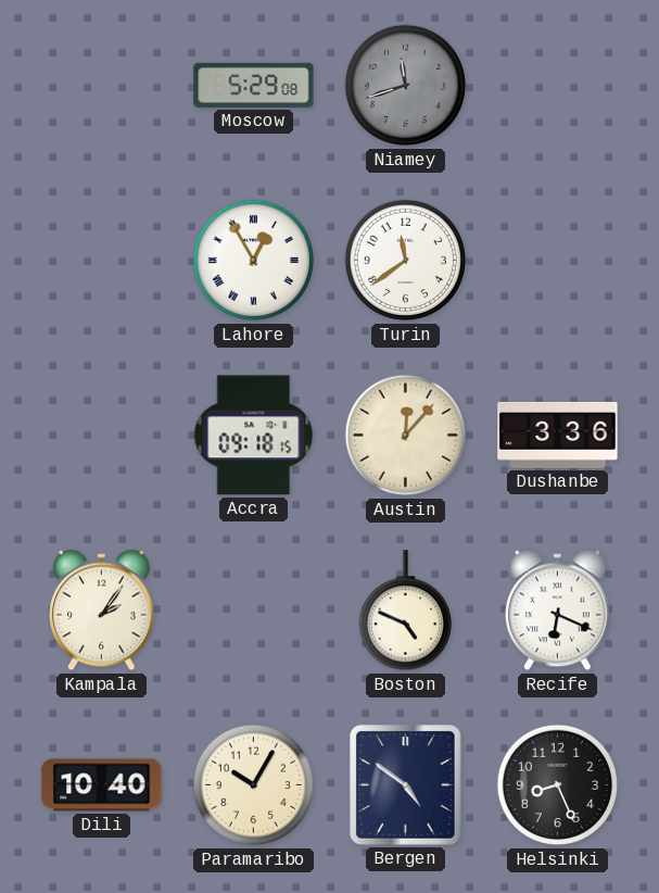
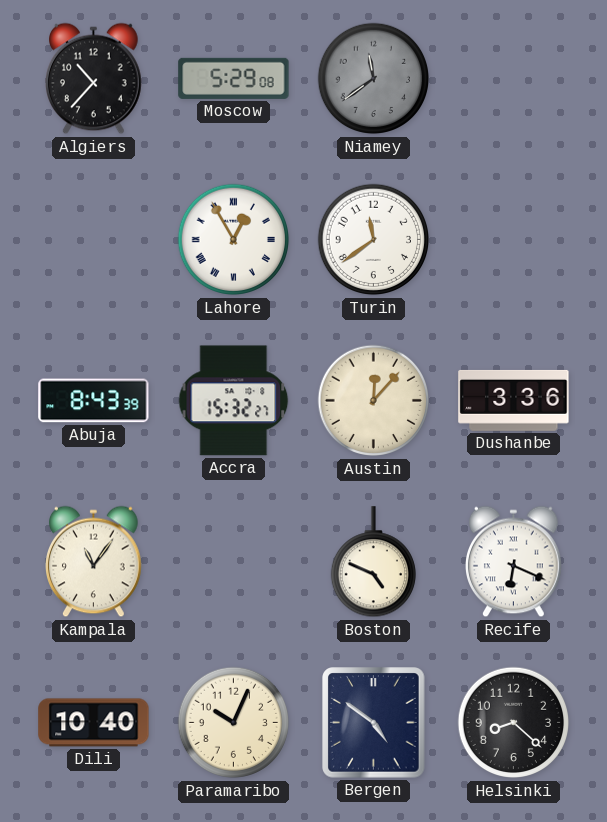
Algiers: none -> 10:37 (94, 79)
Niamey: 11:42 -> 11:39 (374, 79)
Abuja: none -> 8:43 (94, 401)
Accra: 09:18 -> 15:32 (234, 401)
Kampala: 2:06 -> 11:06 (94, 562)
Paramaribo: 10:05 -> 10:04 (234, 723)
Helsinki: 8:26 -> 8:22 (514, 723)
